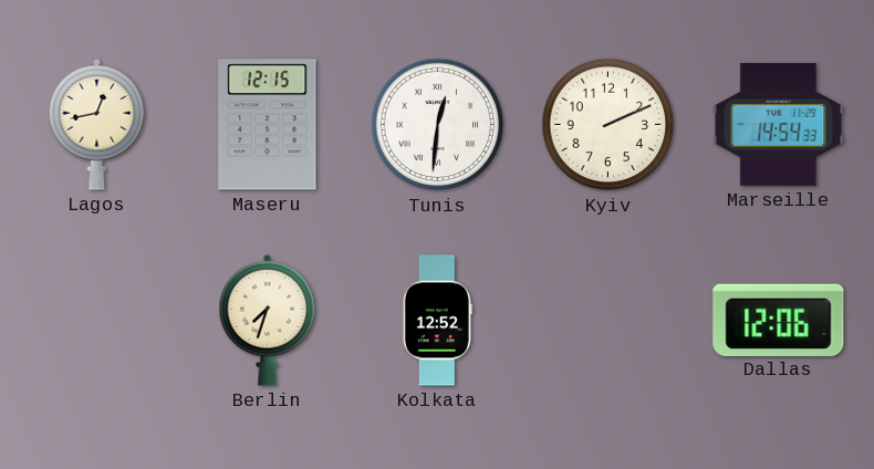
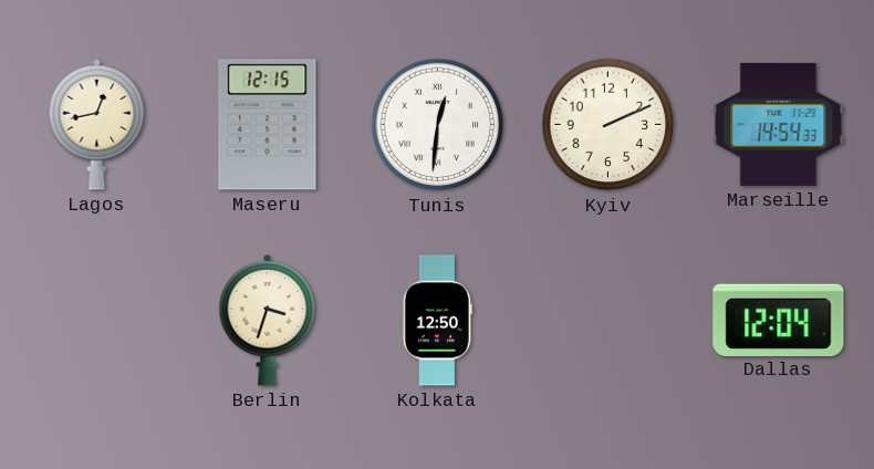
Berlin: 7:33 -> 3:33 (268, 320)
Kolkata: 12:52 -> 12:50 (437, 321)
Dallas: 12:06 -> 12:04 (779, 320)
